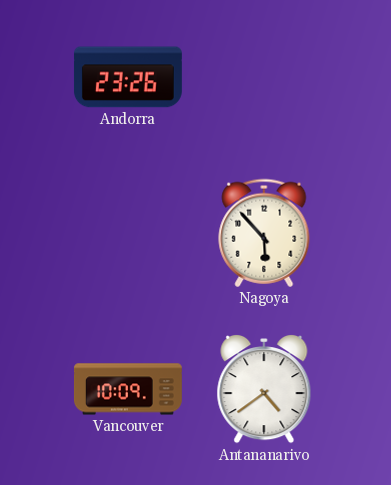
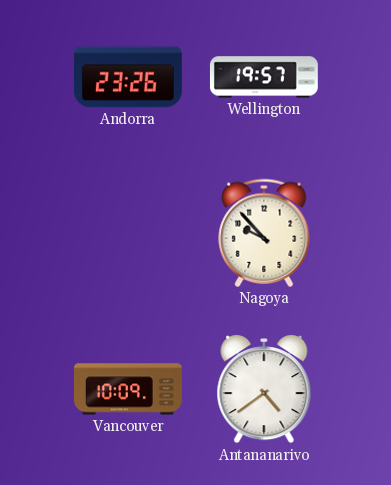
Wellington: none -> 19:57 (264, 77)
Nagoya: 5:53 -> 9:53 (264, 233)
